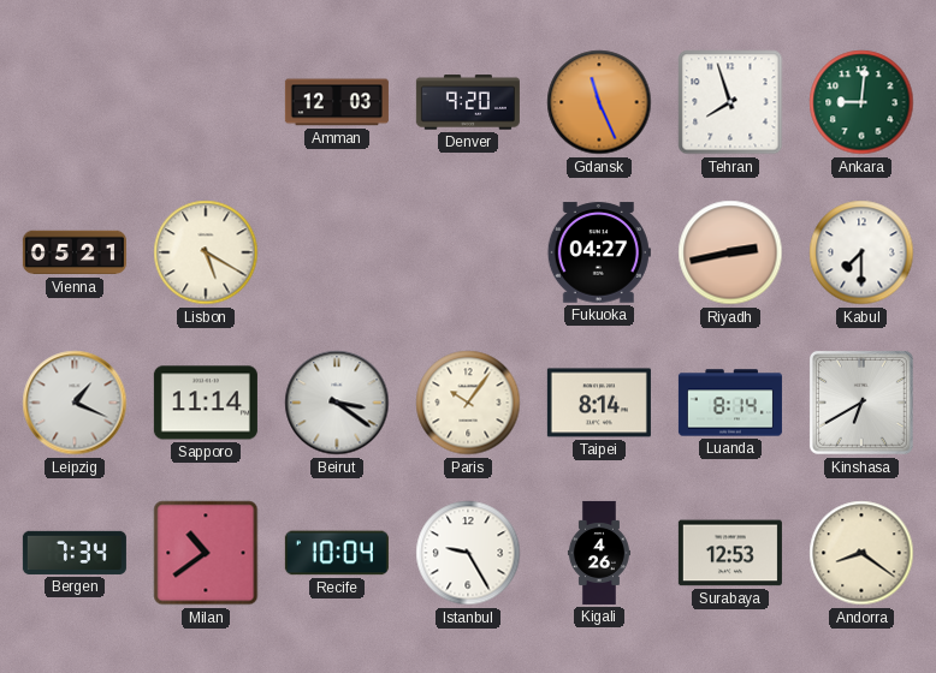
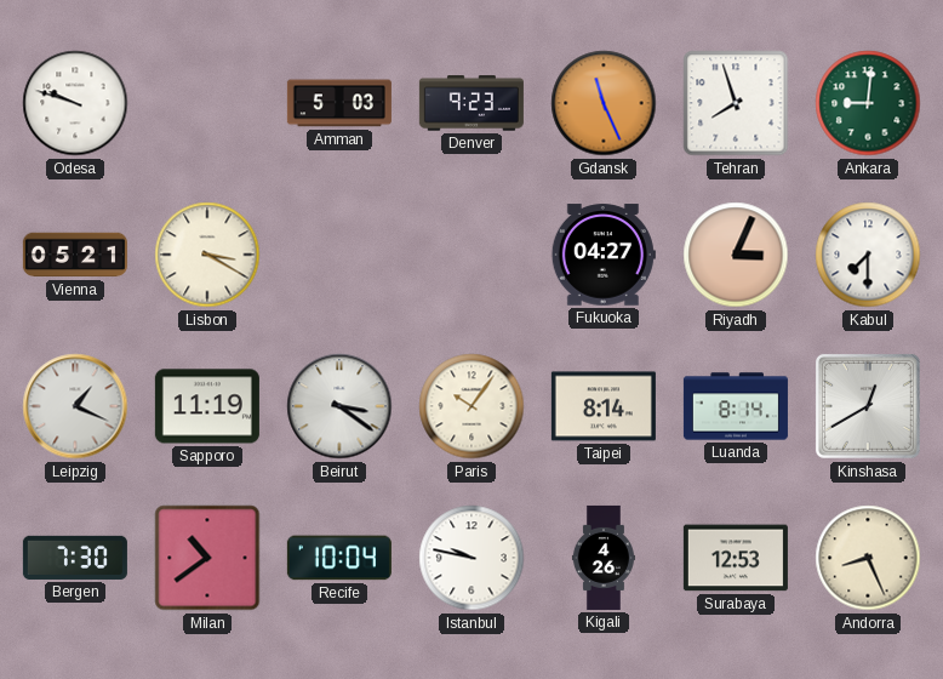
Odesa: none -> 9:48 (75, 103)
Amman: 12:03 -> 5:03 (339, 103)
Denver: 9:20 -> 9:23 (471, 103)
Lisbon: 5:20 -> 3:20 (207, 255)
Riyadh: 2:43 -> 3:04 (736, 255)
Sapporo: 11:14 -> 11:19 (207, 406)
Kinshasa: 6:40 -> 12:40 (868, 406)
Bergen: 7:34 -> 7:30 (75, 558)
Istanbul: 9:25 -> 9:47 (471, 558)
Andorra: 8:21 -> 8:26 (868, 558)
